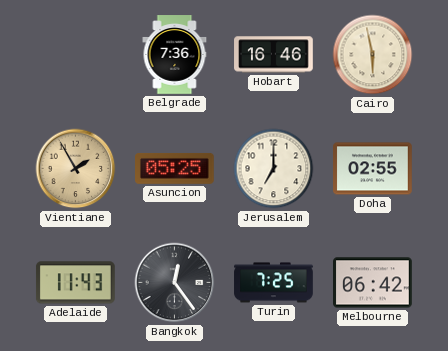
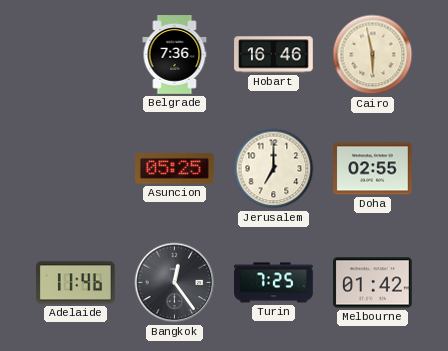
Vientiane: 1:55 -> none (76, 169)
Adelaide: 11:43 -> 11:46 (75, 283)
Melbourne: 06:42 -> 01:42 (373, 283)
